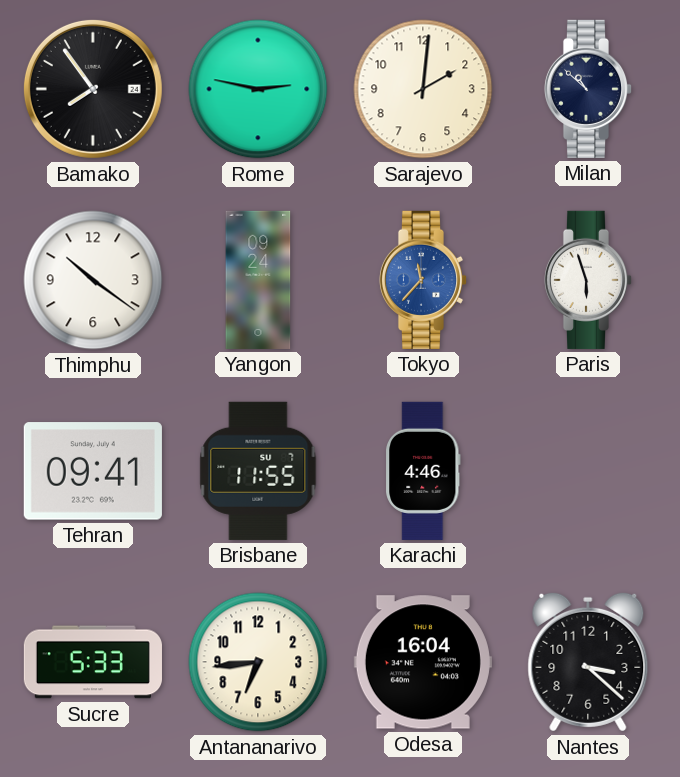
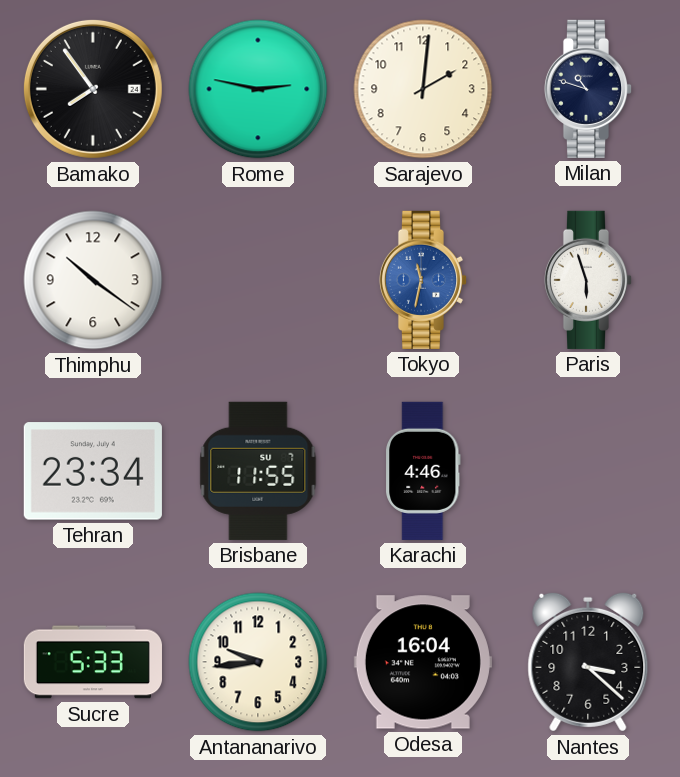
Milan: 10:52 -> 10:48 (588, 89)
Yangon: 09:24 -> none (258, 280)
Tokyo: 11:37 -> 11:32 (423, 280)
Tehran: 09:41 -> 23:34 (93, 471)
Antananarivo: 6:44 -> 9:44 (258, 662)
